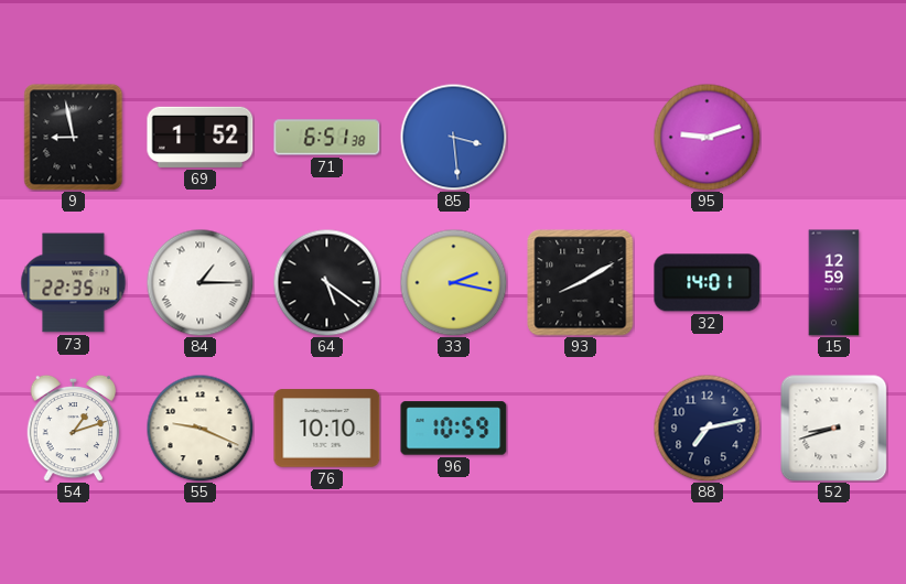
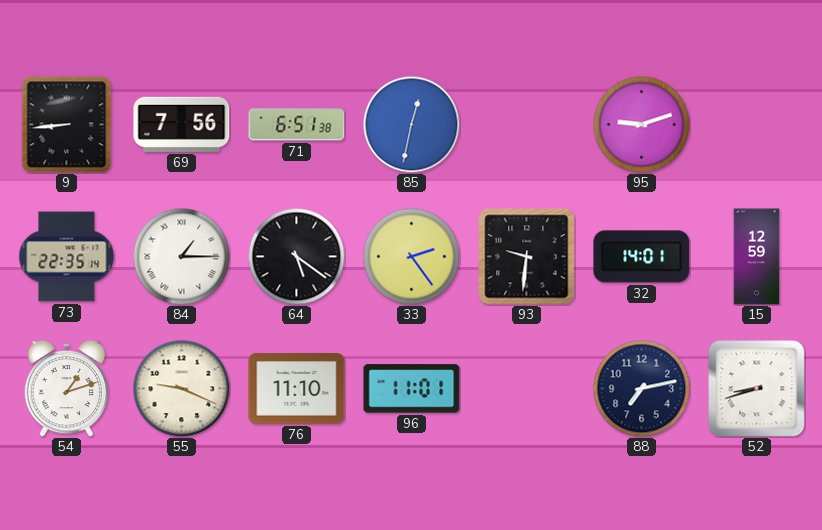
9: 8:58 -> 8:44 (67, 125)
69: 1:52 -> 7:56 (182, 124)
85: 3:29 -> 12:32 (411, 124)
33: 2:17 -> 2:24 (411, 256)
93: 8:10 -> 9:31 (527, 257)
76: 10:10 -> 11:10 (297, 389)
96: 10:59 -> 11:01 (412, 389)
